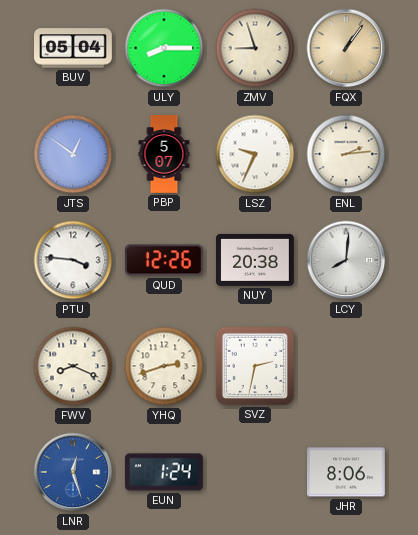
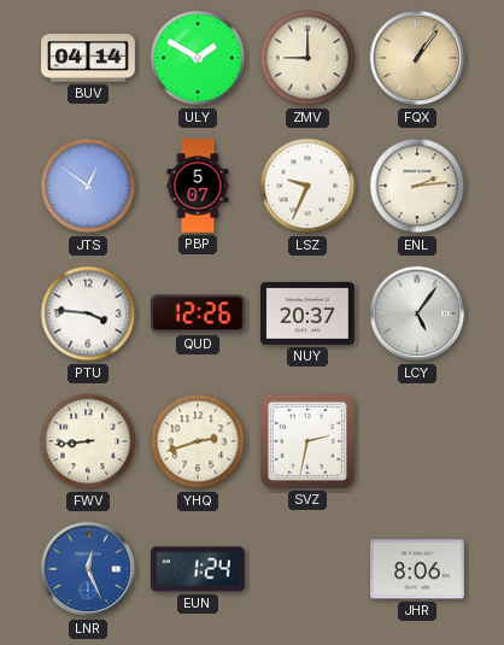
BUV: 05:04 -> 04:14 (88, 58)
ULY: 8:15 -> 1:50 (198, 58)
ZMV: 8:57 -> 9:00 (307, 58)
NUY: 20:38 -> 20:37 (309, 313)
LCY: 8:01 -> 5:06 (417, 313)
FWV: 8:19 -> 8:44 (88, 441)
LNR: 12:27 -> 12:26 (88, 569)
